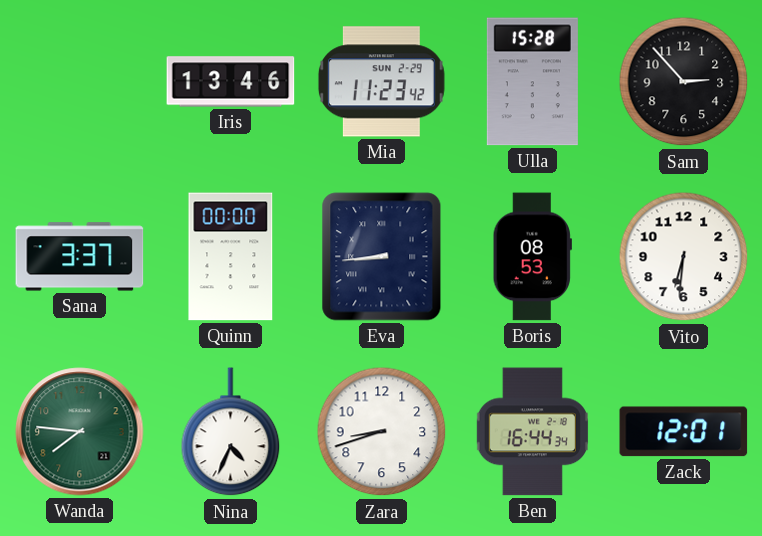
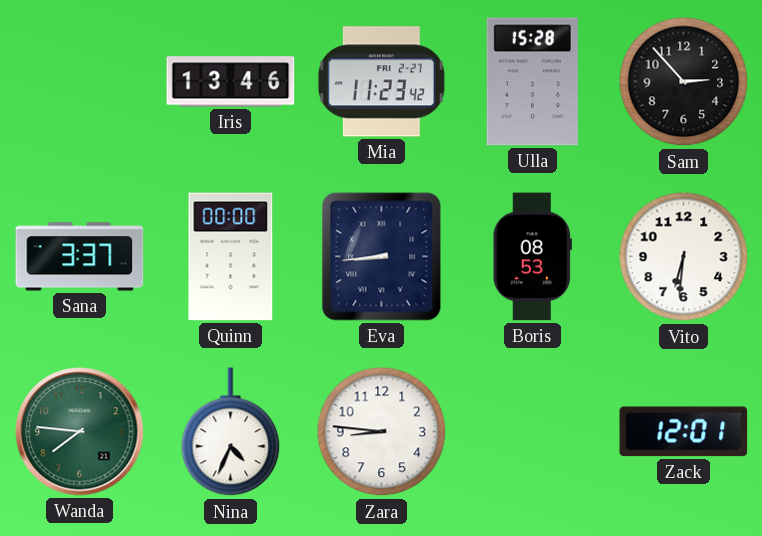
Mia date: SUN 2-29 -> FRI 2-27 (381, 82)
Zara: 8:42 -> 8:46 (382, 432)
Ben: 16:44 -> none (532, 432)
